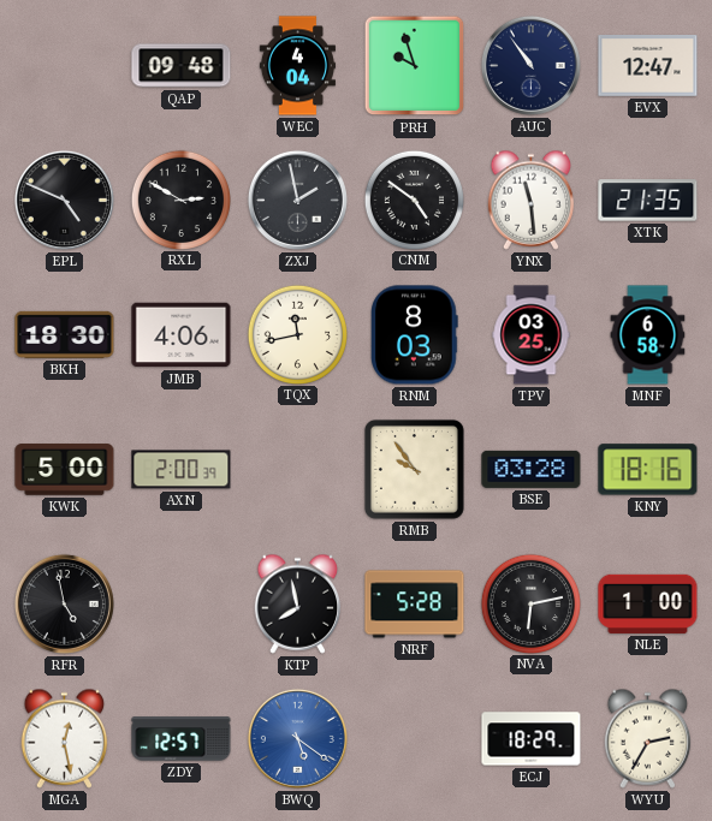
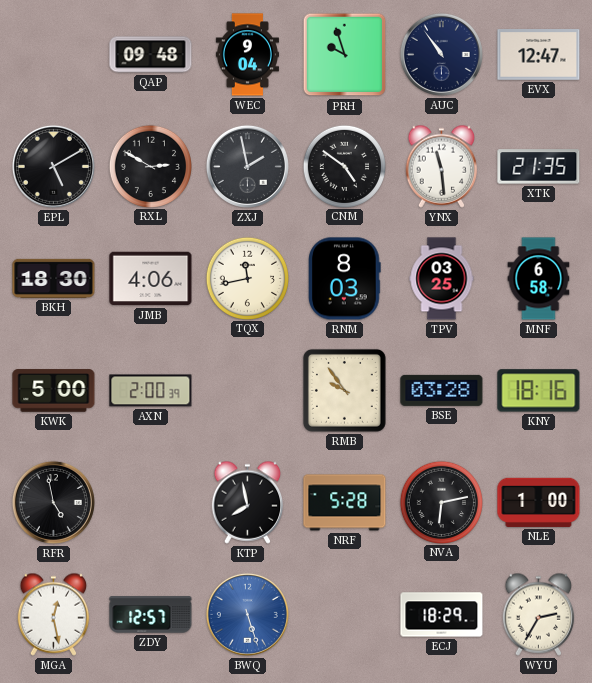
WEC: 4:04 -> 9:04 (247, 55)
EPL: 4:49 -> 5:10 (53, 166)
BWQ: 5:21 -> 5:27 (247, 614)
